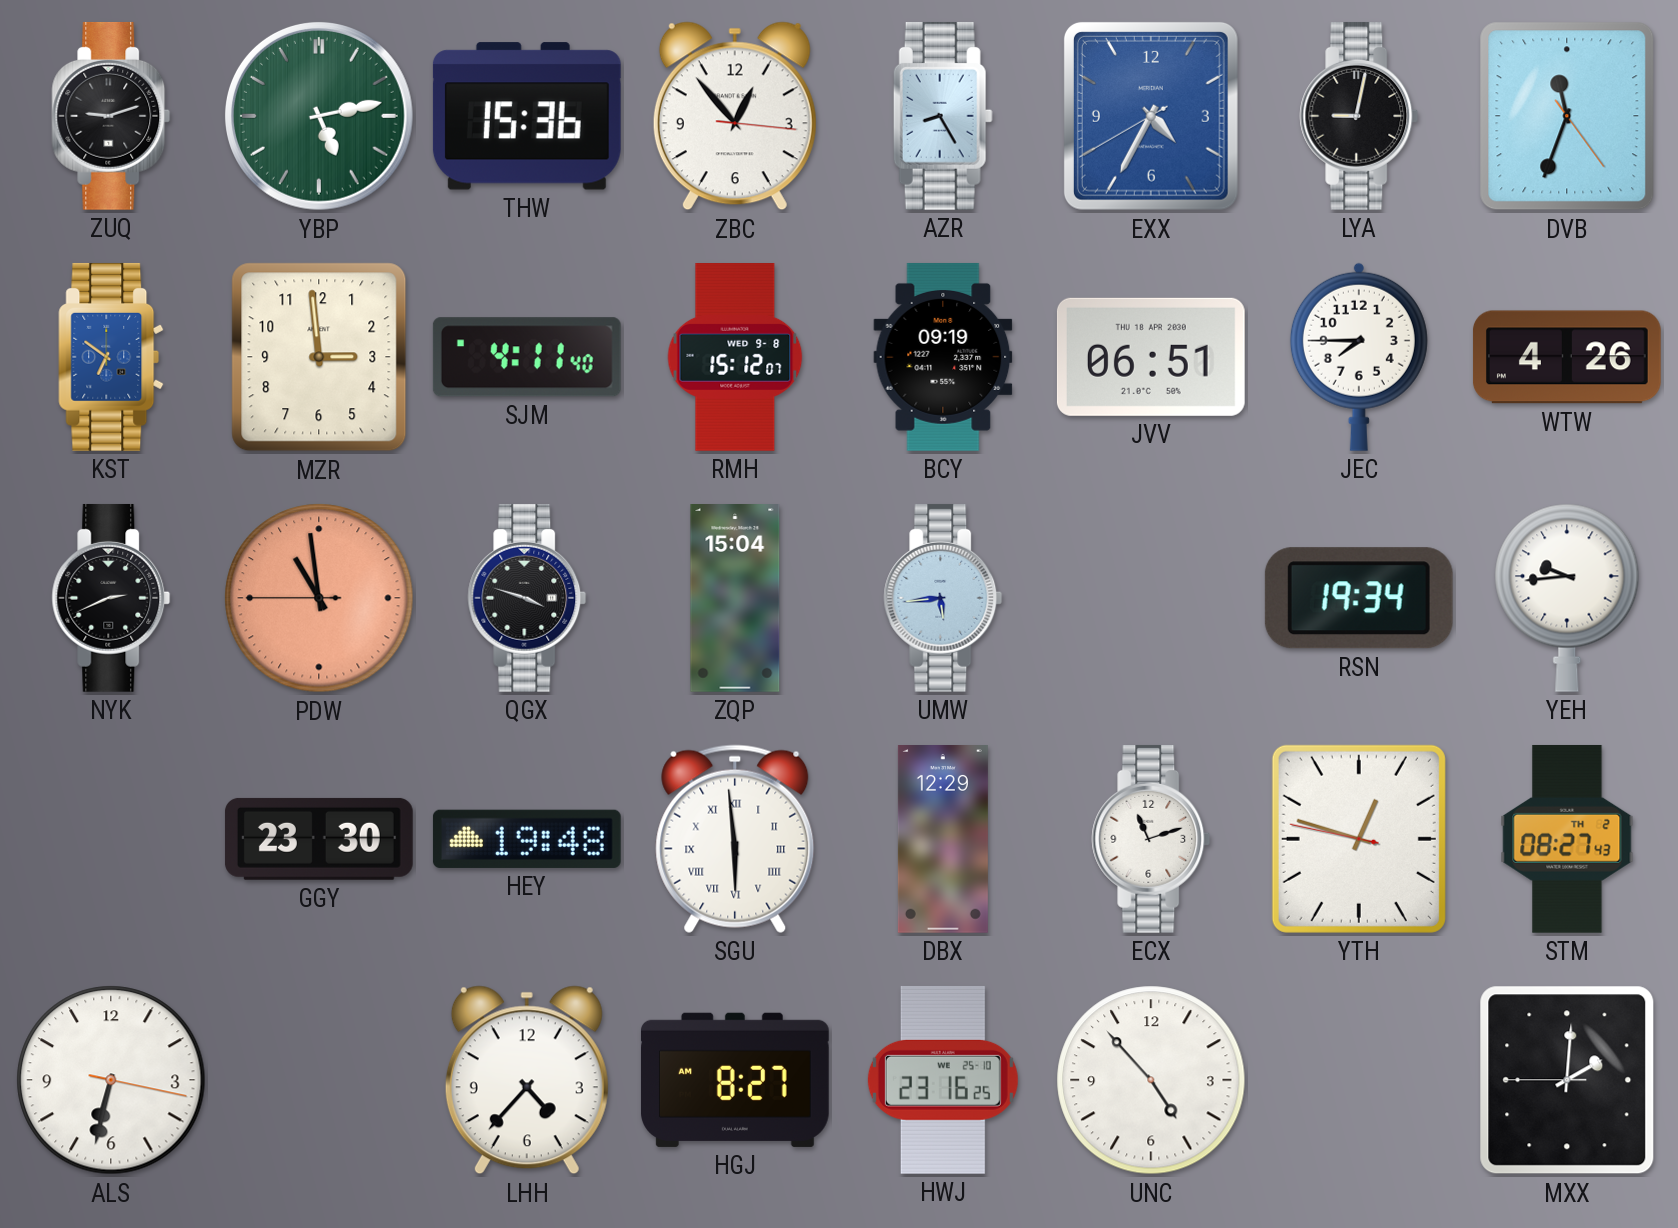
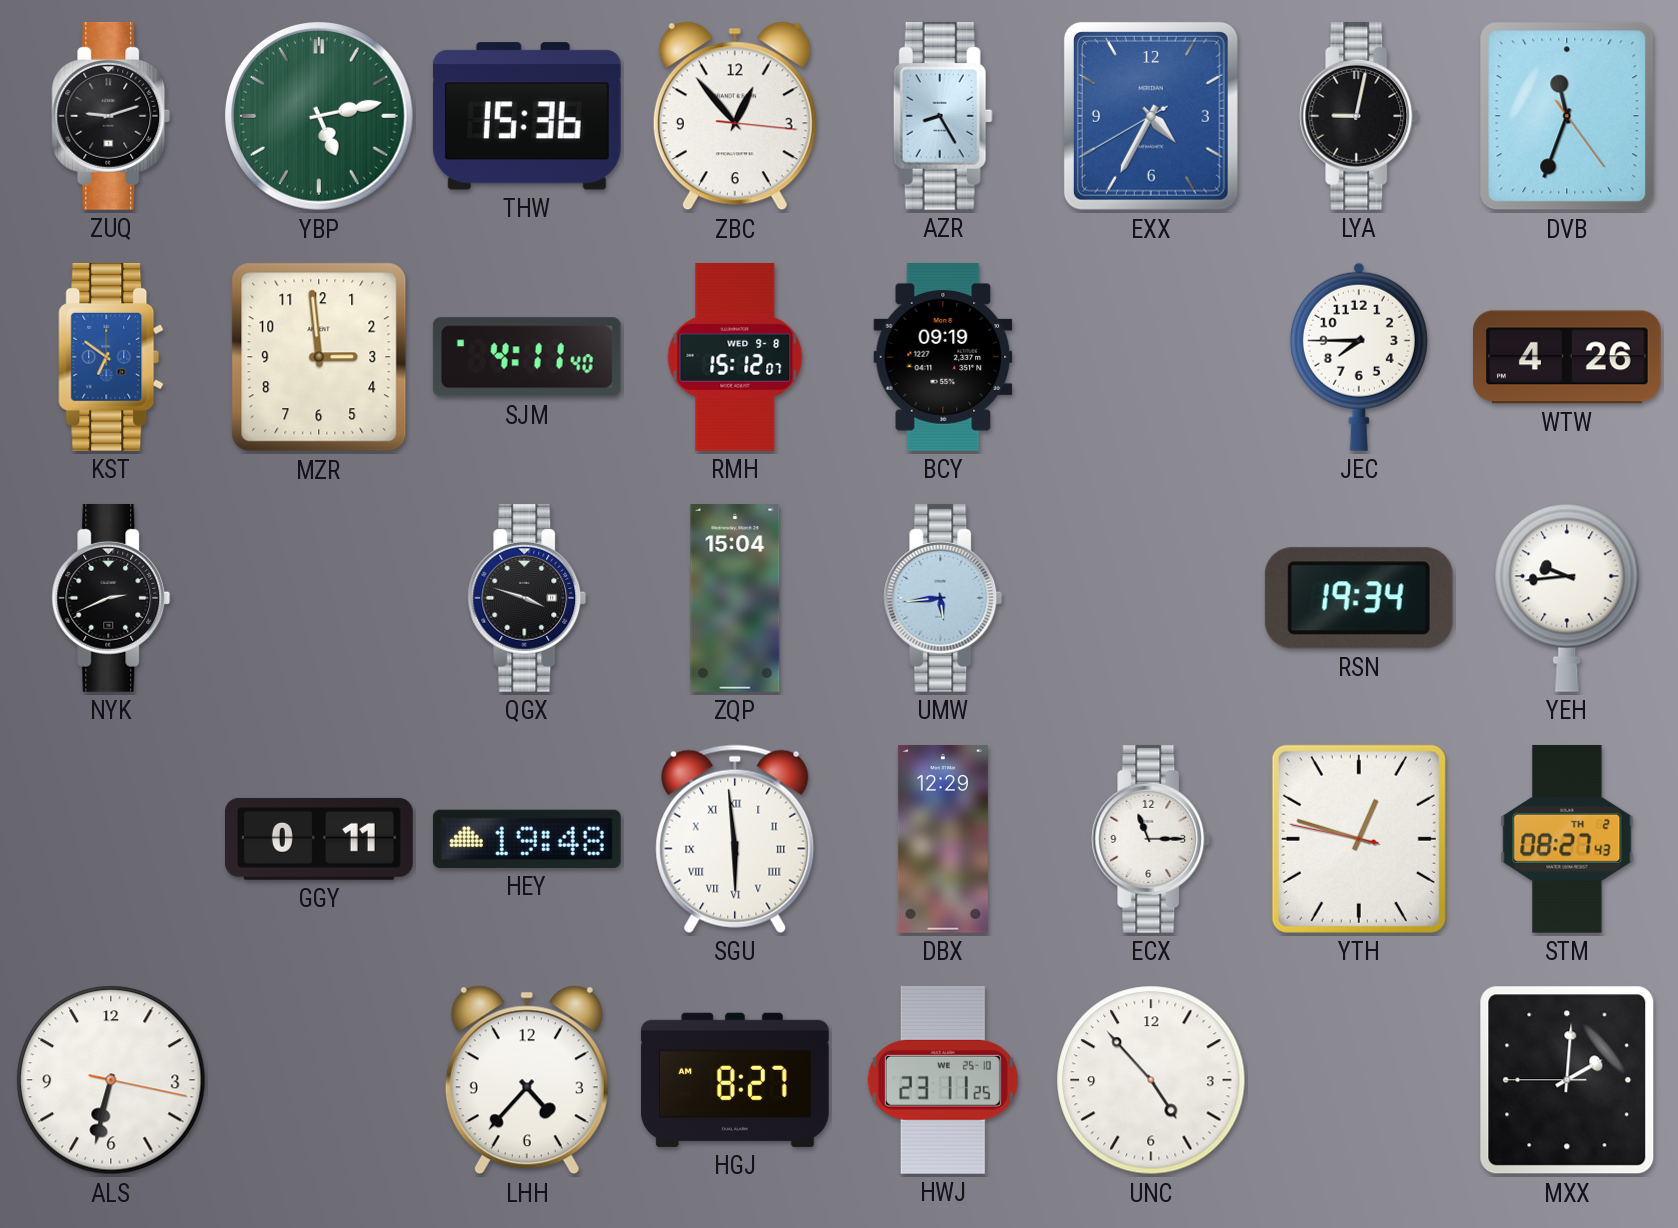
JVV: 06:51 -> none (1151, 357)
PDW: 10:58 -> none (319, 598)
GGY: 23:30 -> 0:11 (319, 839)
ECX: 11:12 -> 11:15 (1151, 839)
HWJ: 23:16 -> 23:11 (943, 1080)
